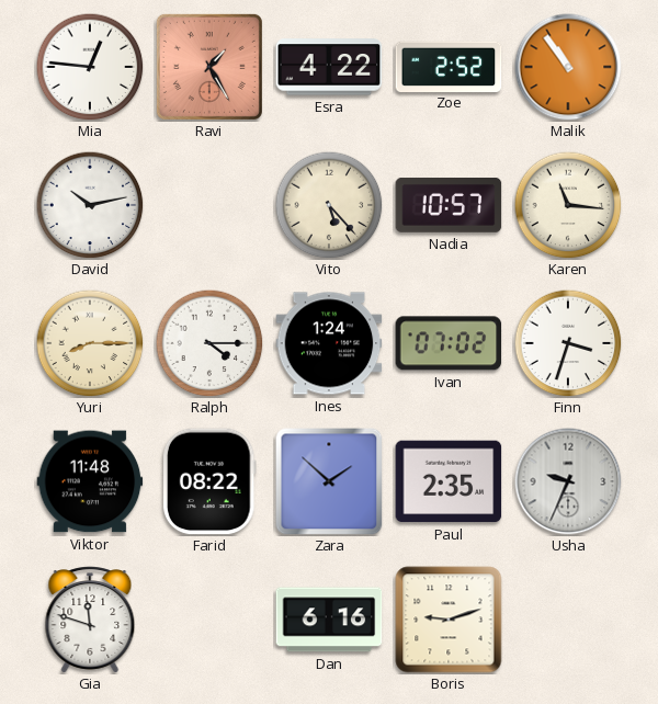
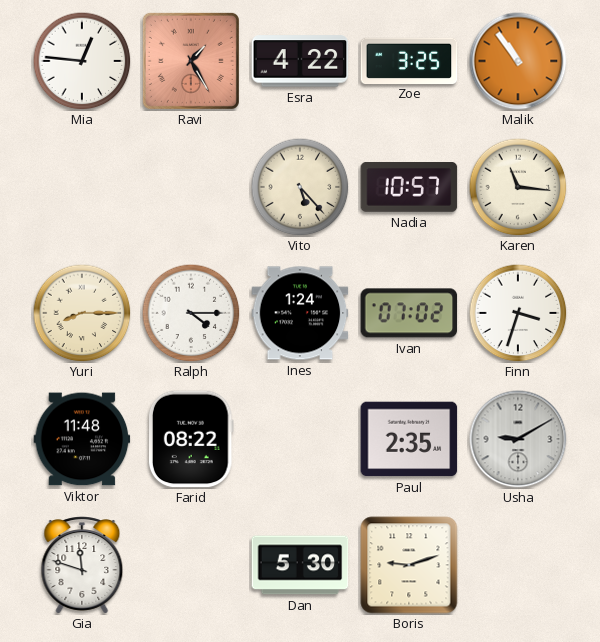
Zoe: 2:52 -> 3:25 (409, 60)
David: 10:13 -> none (90, 205)
Zara: 1:52 -> none (329, 481)
Usha: 9:34 -> 9:10 (518, 439)
Dan: 6:16 -> 5:30 (300, 565)
